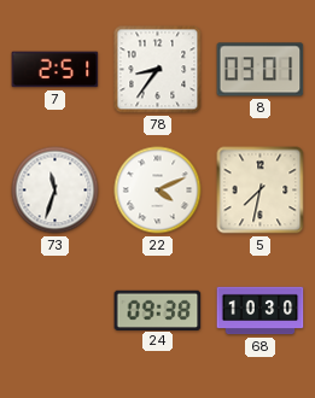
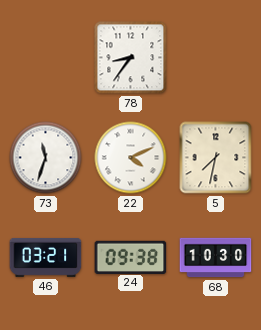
7: 2:51 -> none (56, 70)
8: 03:01 -> none (261, 70)
46: none -> 03:21 (46, 257)
